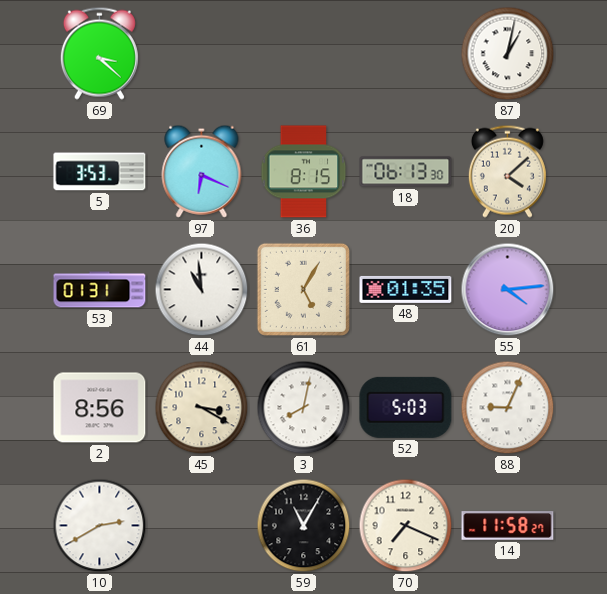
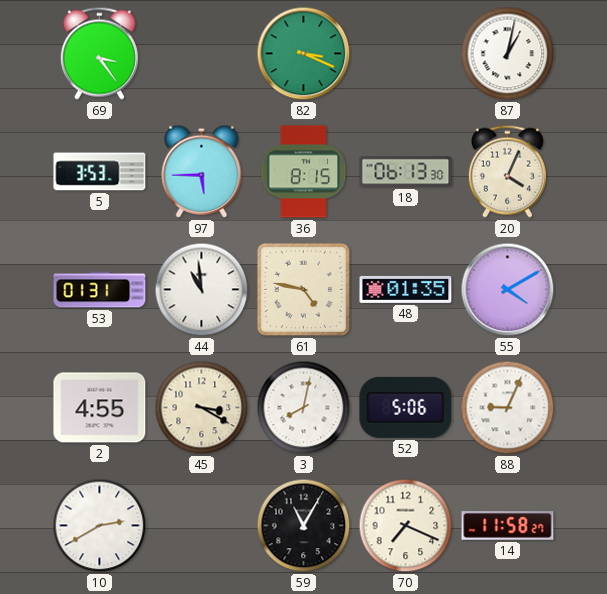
69: 3:22 -> 3:24 (99, 53)
82: none -> 3:19 (304, 54)
97: 6:19 -> 5:45 (202, 171)
20: 4:08 -> 4:04 (507, 171)
61: 5:05 -> 4:47 (303, 289)
55: 4:14 -> 4:10 (508, 290)
2: 8:56 -> 4:55 (100, 408)
52: 5:03 -> 5:06 (406, 407)
